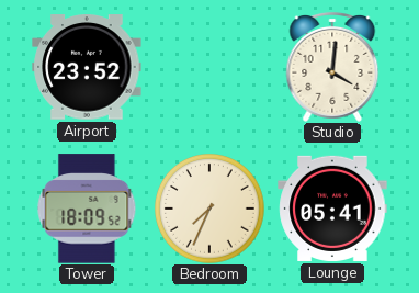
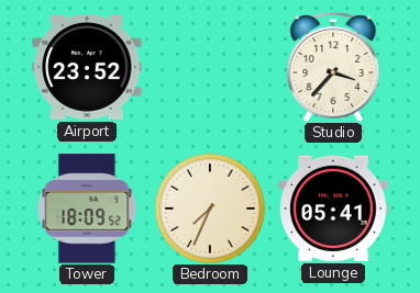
Studio: 4:01 -> 3:37 (333, 67)
